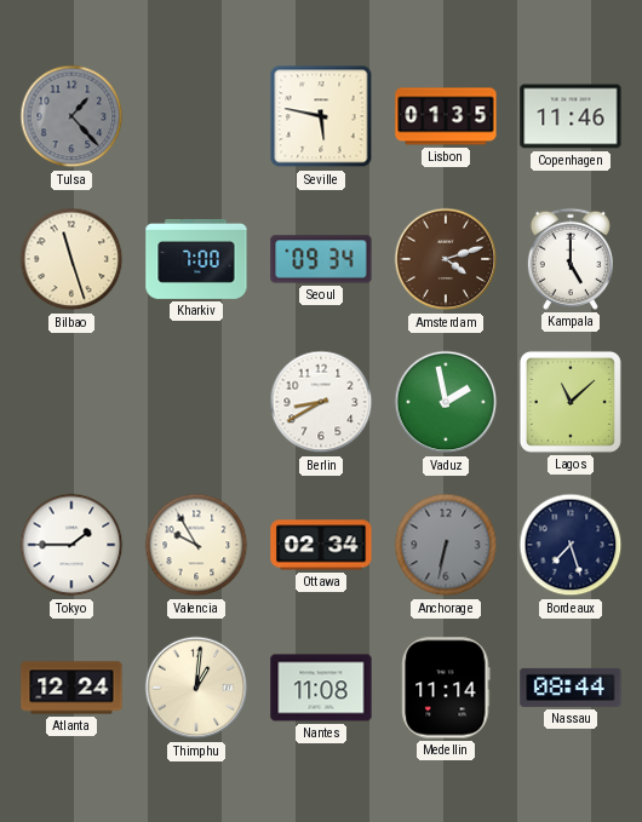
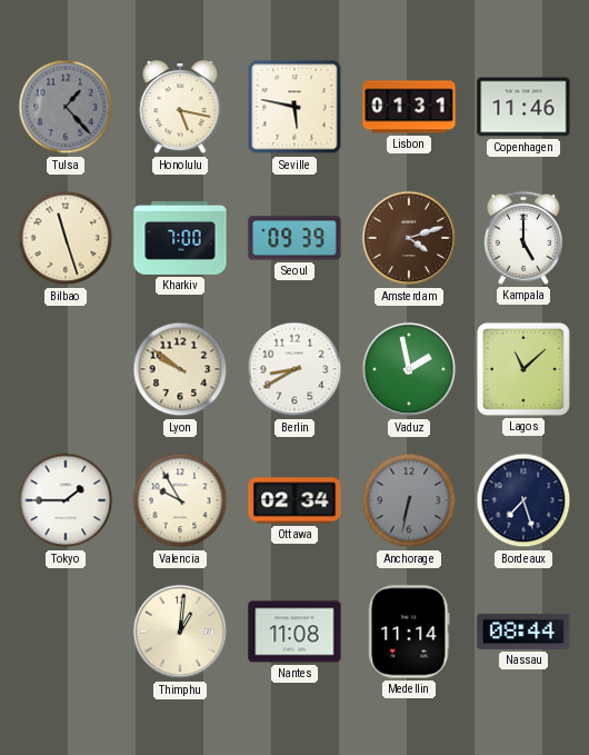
Honolulu: none -> 5:17 (180, 108)
Lisbon: 01:35 -> 01:31 (409, 107)
Seoul: 09:34 -> 09:39 (294, 238)
Lyon: none -> 9:51 (180, 369)
Atlanta: 12:24 -> none (71, 688)
